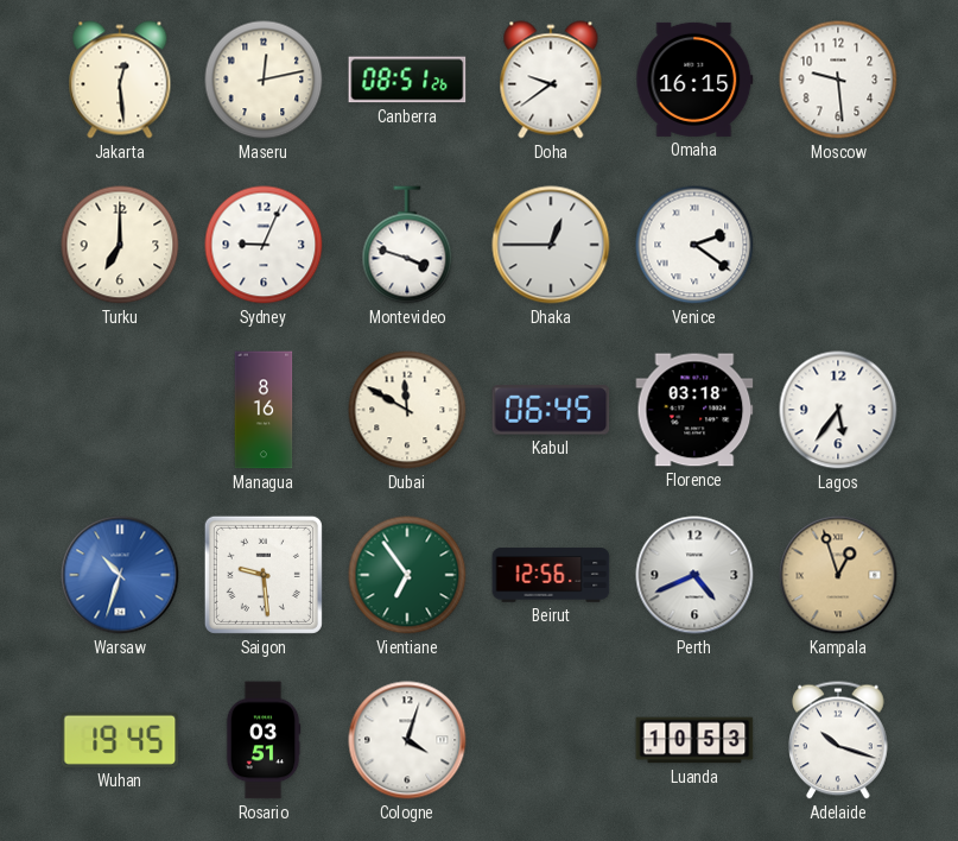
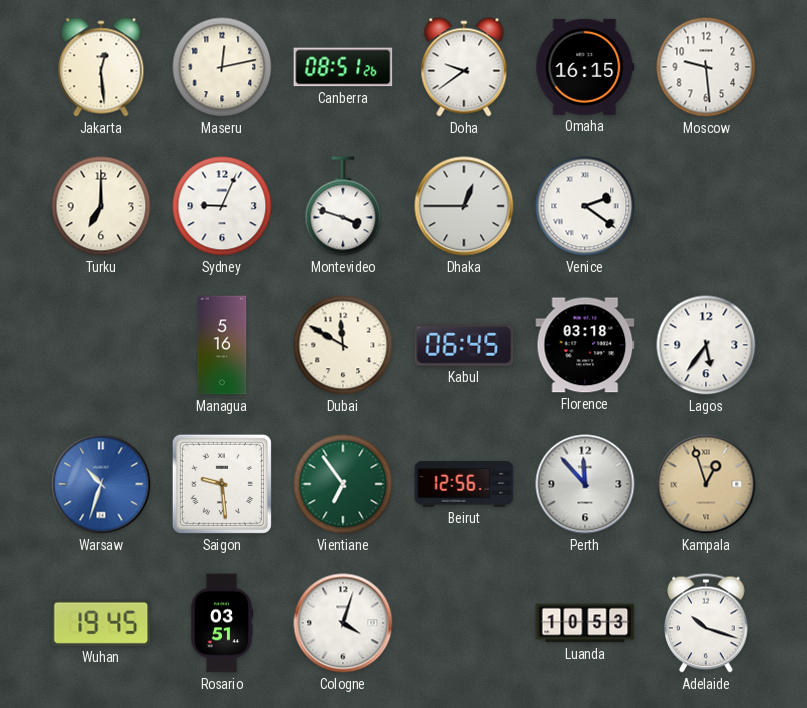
Managua: 8:16 -> 5:16 (222, 345)
Perth: 4:41 -> 11:53 (585, 484)
